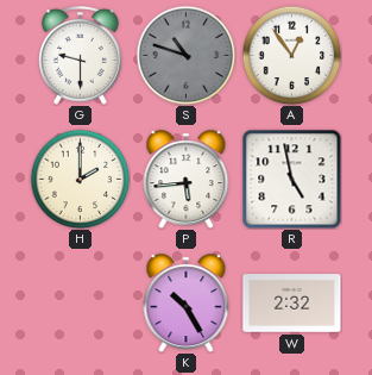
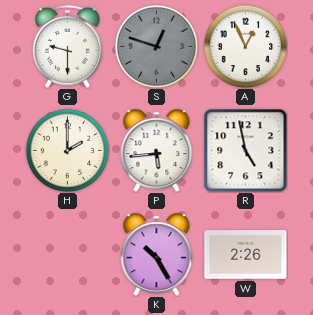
S: 10:48 -> 12:48 (156, 46)
A: 12:54 -> 12:56 (245, 46)
W: 2:32 -> 2:26 (246, 255)
